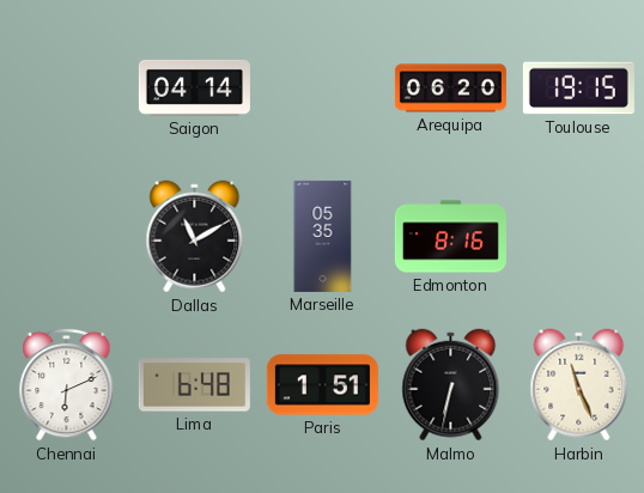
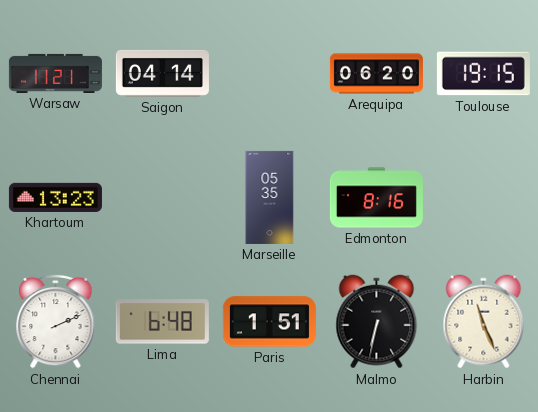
Warsaw: none -> 11:21 (55, 73)
Khartoum: none -> 13:23 (55, 197)
Dallas: 11:10 -> none (195, 237)
Chennai: 6:11 -> 2:11 (56, 321)
